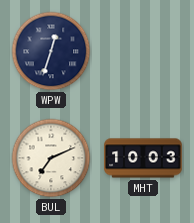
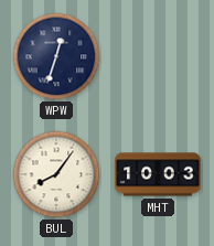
BUL: 7:11 -> 8:06 (56, 174)
